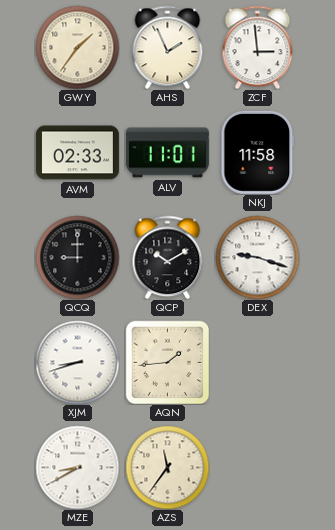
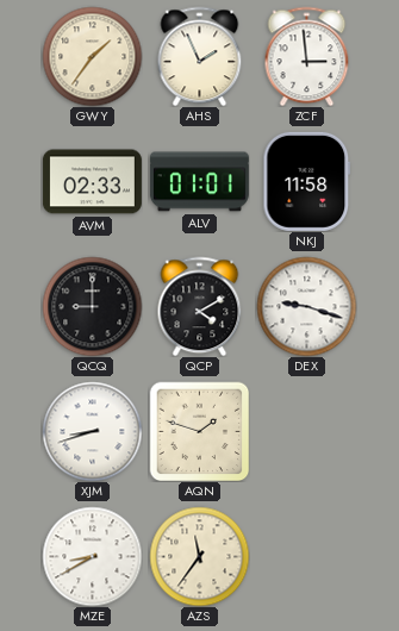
ALV: 11:01 -> 01:01 (199, 182)
QCP: 10:10 -> 4:10 (200, 306)
AQN: 1:44 -> 1:48 (199, 431)
